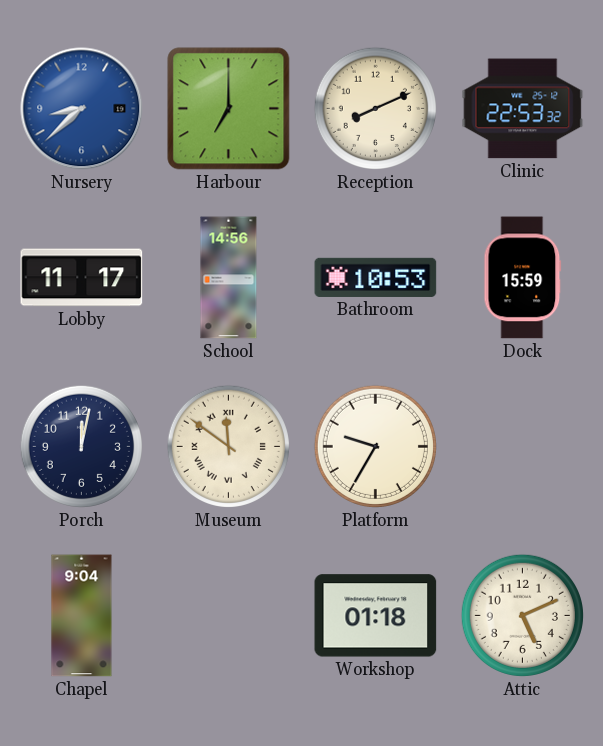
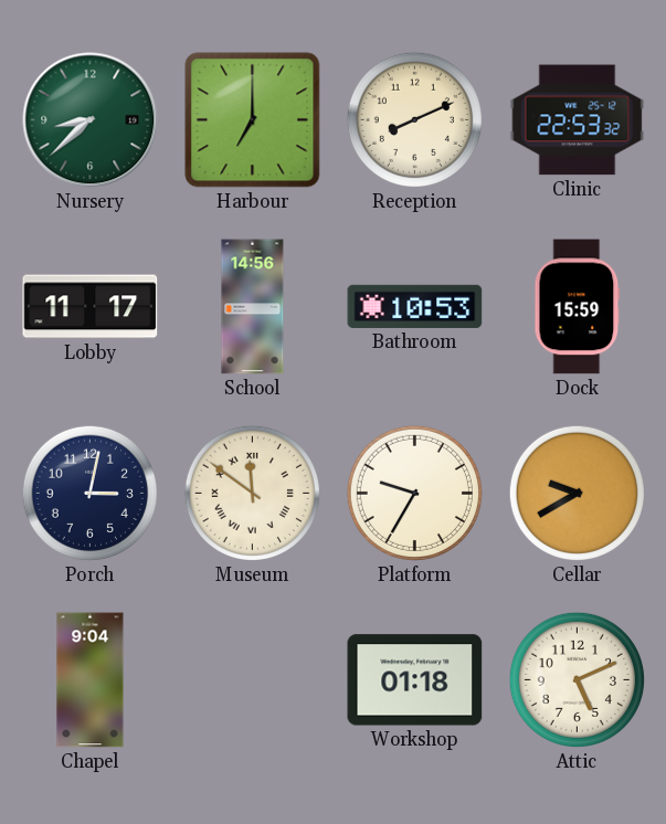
Nursery dial: blue -> green (91, 120)
Porch: 12:02 -> 3:02 (89, 493)
Cellar: none -> 9:40 (577, 493)
